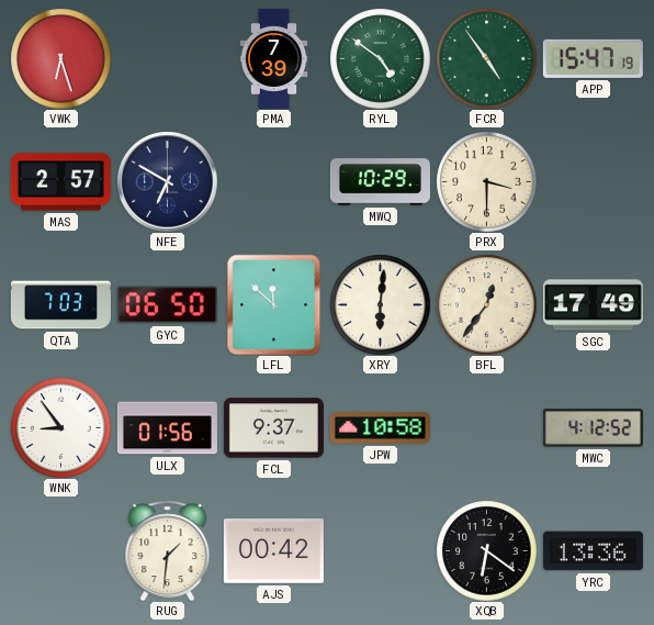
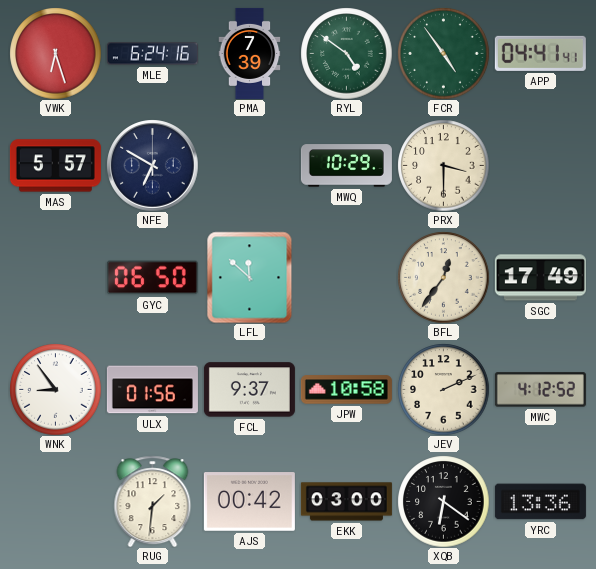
MLE: none -> 6:24 (152, 54)
APP: 15:47 -> 04:41 (540, 53)
MAS: 2:57 -> 5:57 (55, 166)
QTA: 7:03 -> none (60, 305)
XRY: 6:01 -> none (380, 304)
JEV: none -> 2:11 (443, 389)
EKK: none -> 03:00 (346, 502)
